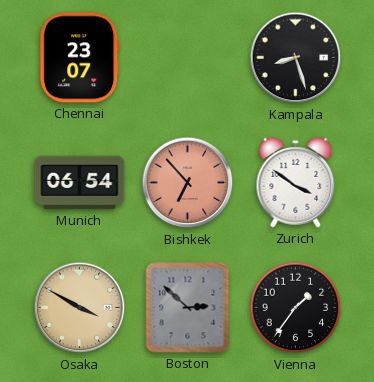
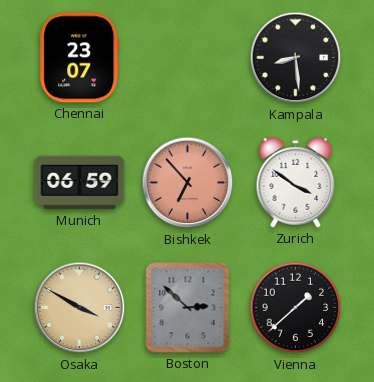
Kampala: 8:27 -> 8:29 (296, 58)
Munich: 06:54 -> 06:59 (80, 183)
Vienna: 1:36 -> 1:38 (296, 308)
